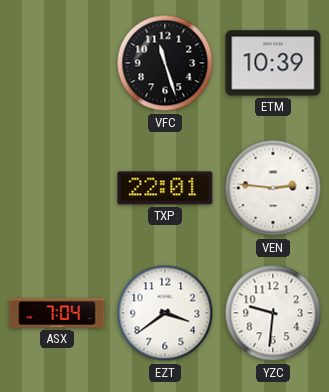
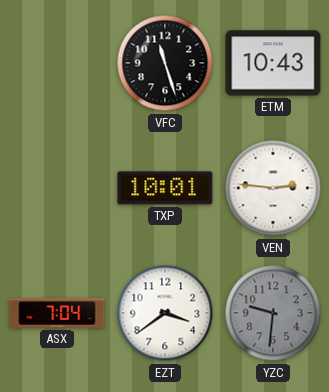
ETM: 10:39 -> 10:43 (273, 63)
TXP: 22:01 -> 10:01 (165, 188)
YZC dial: white -> grey (273, 313)
